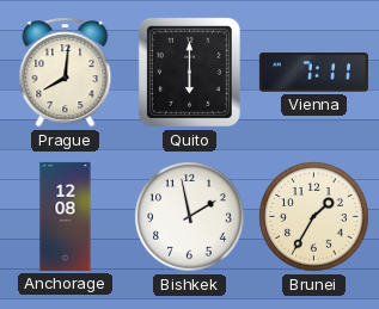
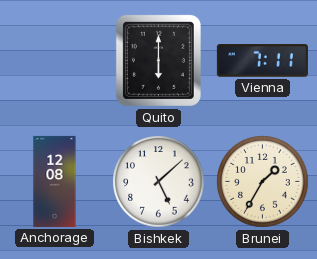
Prague: 8:01 -> none (66, 73)
Bishkek: 1:58 -> 5:08 (159, 182)
